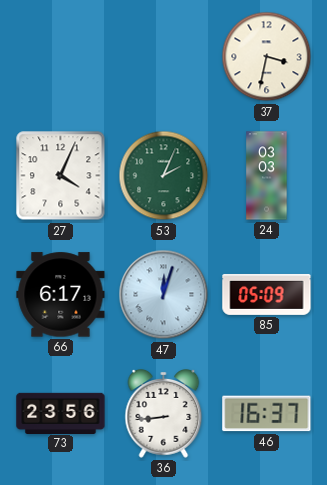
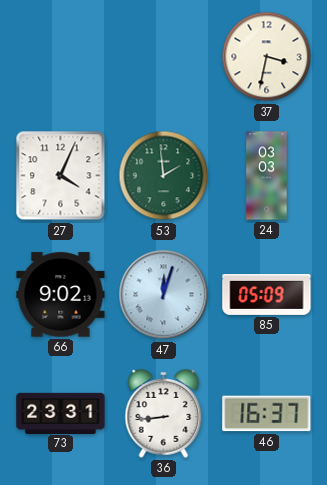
53: 2:04 -> 1:59 (164, 176)
66: 6:17 -> 9:02 (61, 295)
73: 23:56 -> 23:31 (61, 413)
